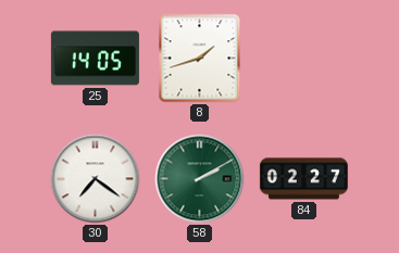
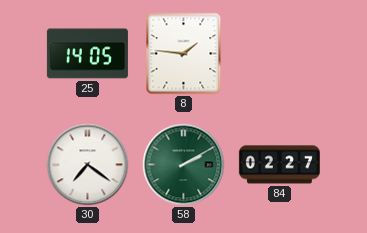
8: 1:42 -> 1:46 (184, 54)
